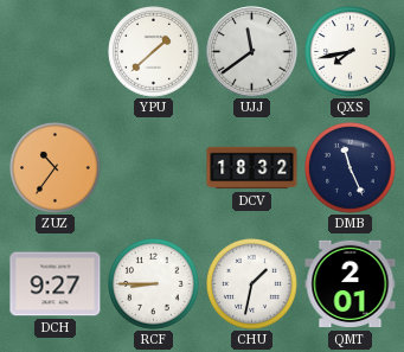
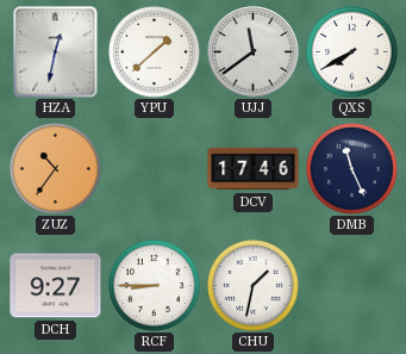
HZA: none -> 12:32 (56, 52)
QXS: 7:43 -> 7:40 (352, 52)
DCV: 18:32 -> 17:46 (254, 169)
QMT: 2:01 -> none (351, 284)
